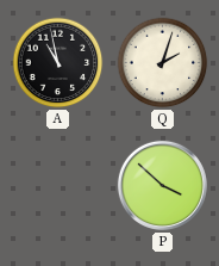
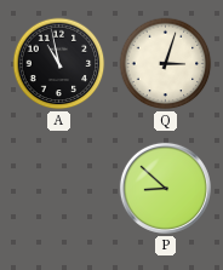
Q: 2:03 -> 3:03 (166, 64)
P: 3:52 -> 8:52 (165, 188)
